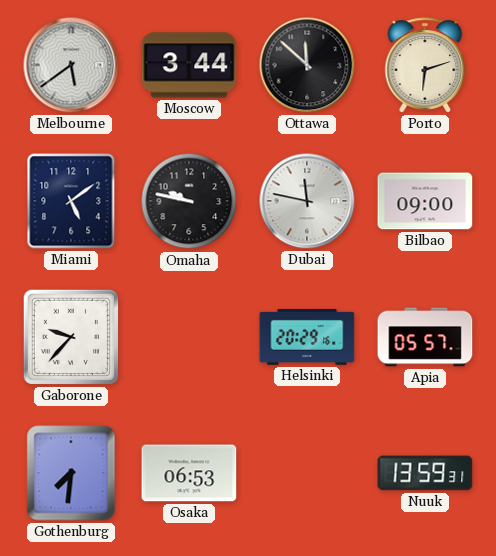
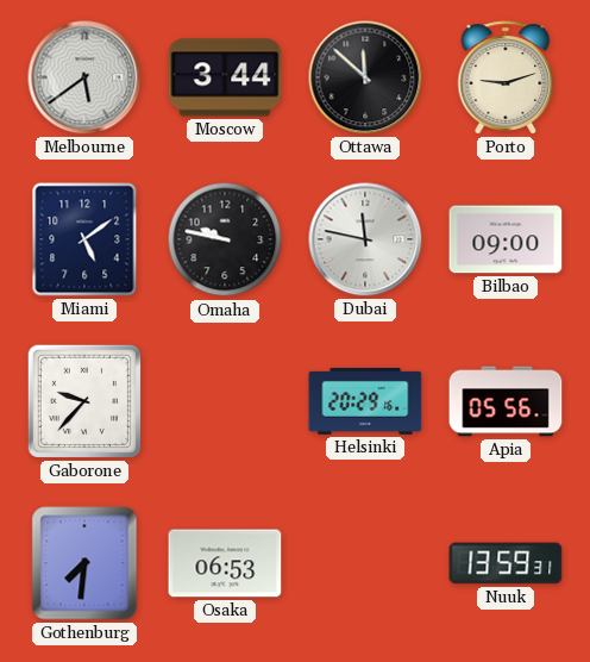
Porto: 6:12 -> 9:12 (506, 77)
Apia: 05:57 -> 05:56 (506, 401)
